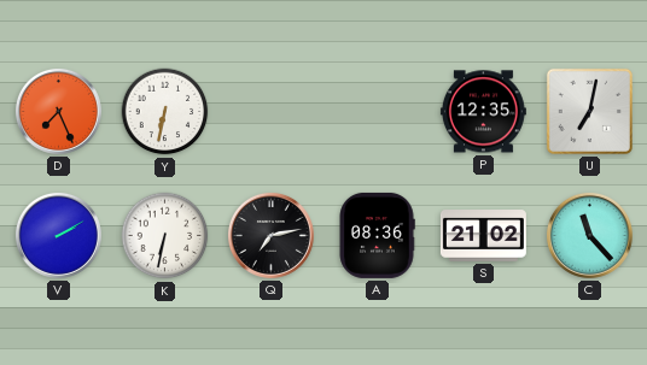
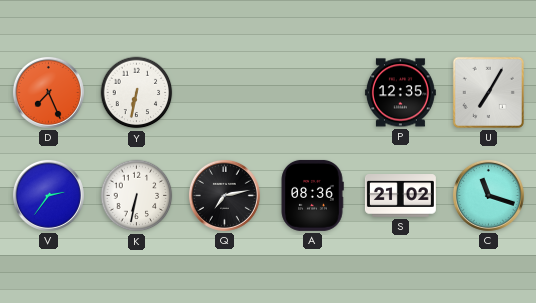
U: 7:02 -> 7:05 (488, 92)
V: 2:10 -> 2:36 (48, 195)
C: 11:23 -> 11:18 (488, 195)
